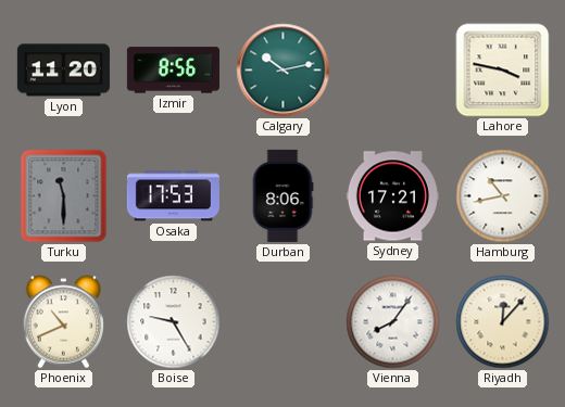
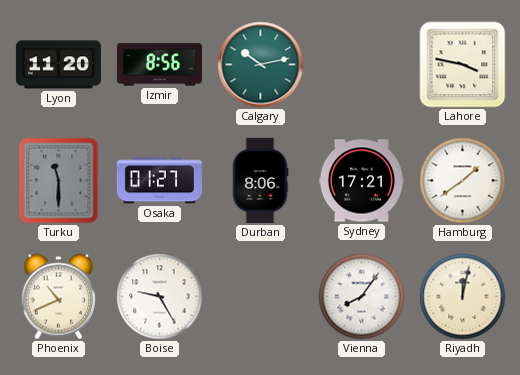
Osaka: 17:53 -> 01:27 (159, 181)
Hamburg: 10:43 -> 1:39 (463, 181)
Riyadh: 12:07 -> 12:02 (463, 297)
